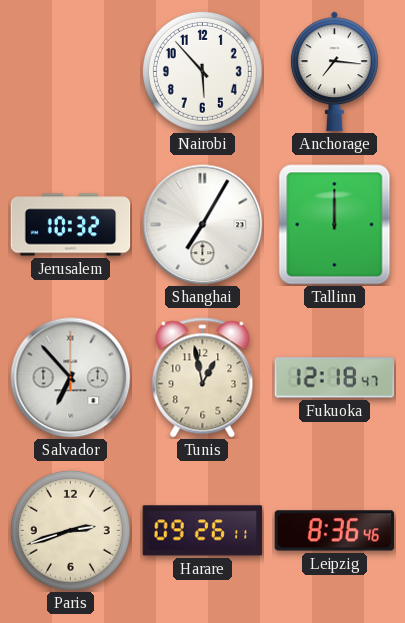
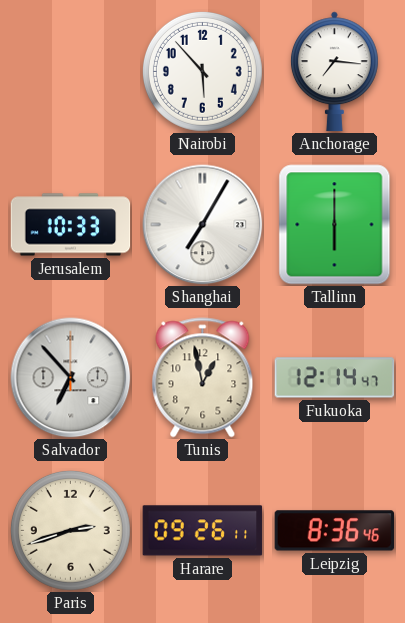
Jerusalem: 10:32 -> 10:33 (71, 225)
Tallinn: 12:00 -> 6:00 (335, 225)
Fukuoka: 12:18 -> 12:14 (335, 378)
